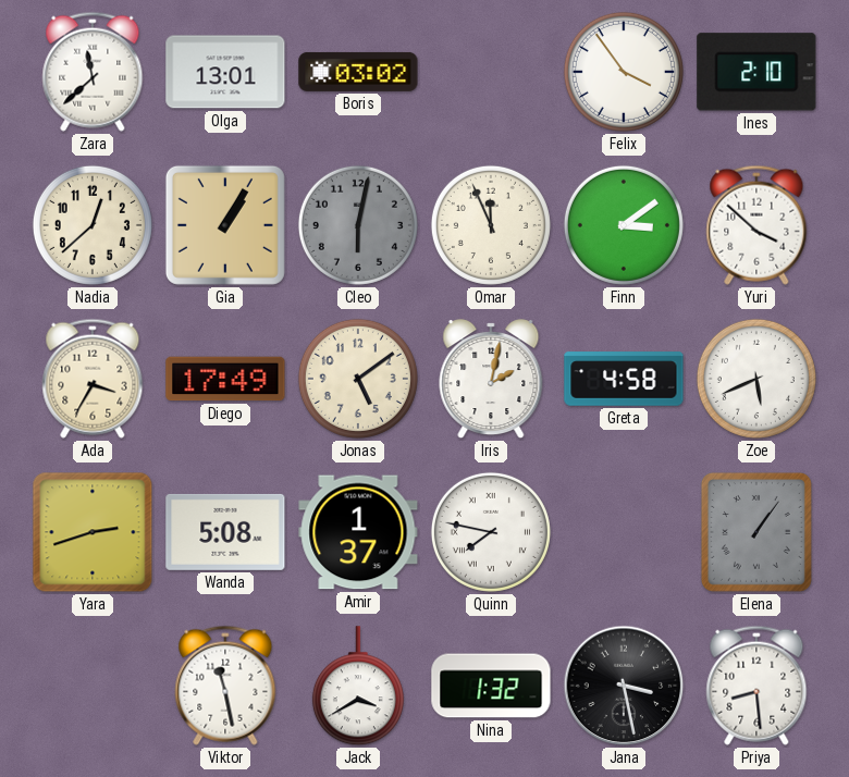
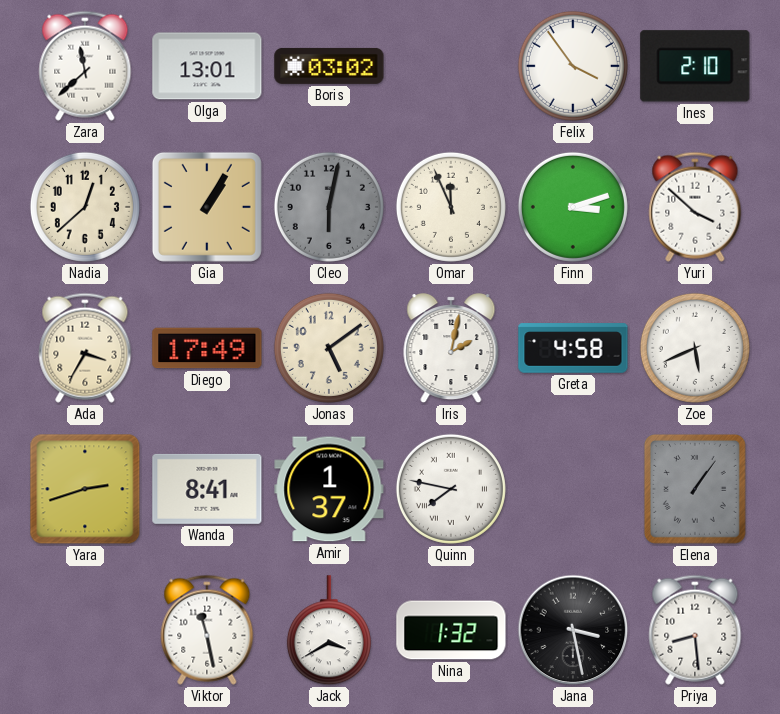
Finn: 3:09 -> 3:12 (573, 207)
Wanda: 5:08 -> 8:41 (207, 489)
